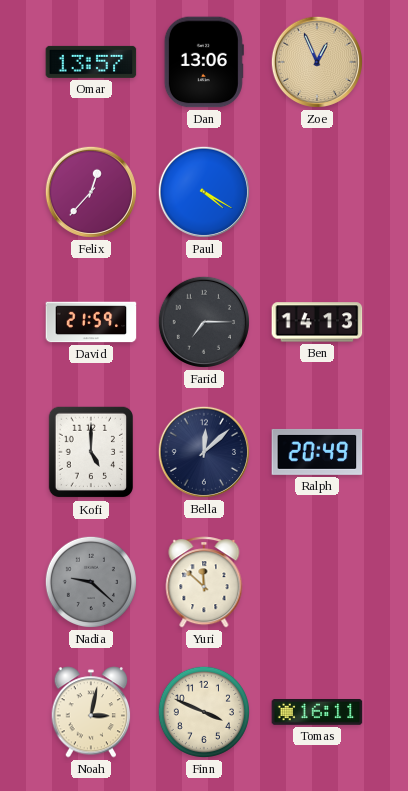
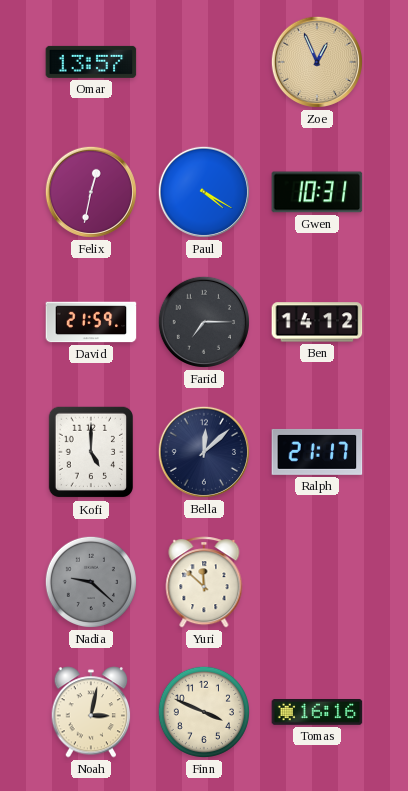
Dan: 13:06 -> none (204, 62)
Felix: 12:37 -> 12:32 (91, 192)
Gwen: none -> 10:31 (317, 192)
Ben: 14:13 -> 14:12 (317, 322)
Ralph: 20:49 -> 21:17 (317, 452)
Tomas: 16:11 -> 16:16 (317, 713)
